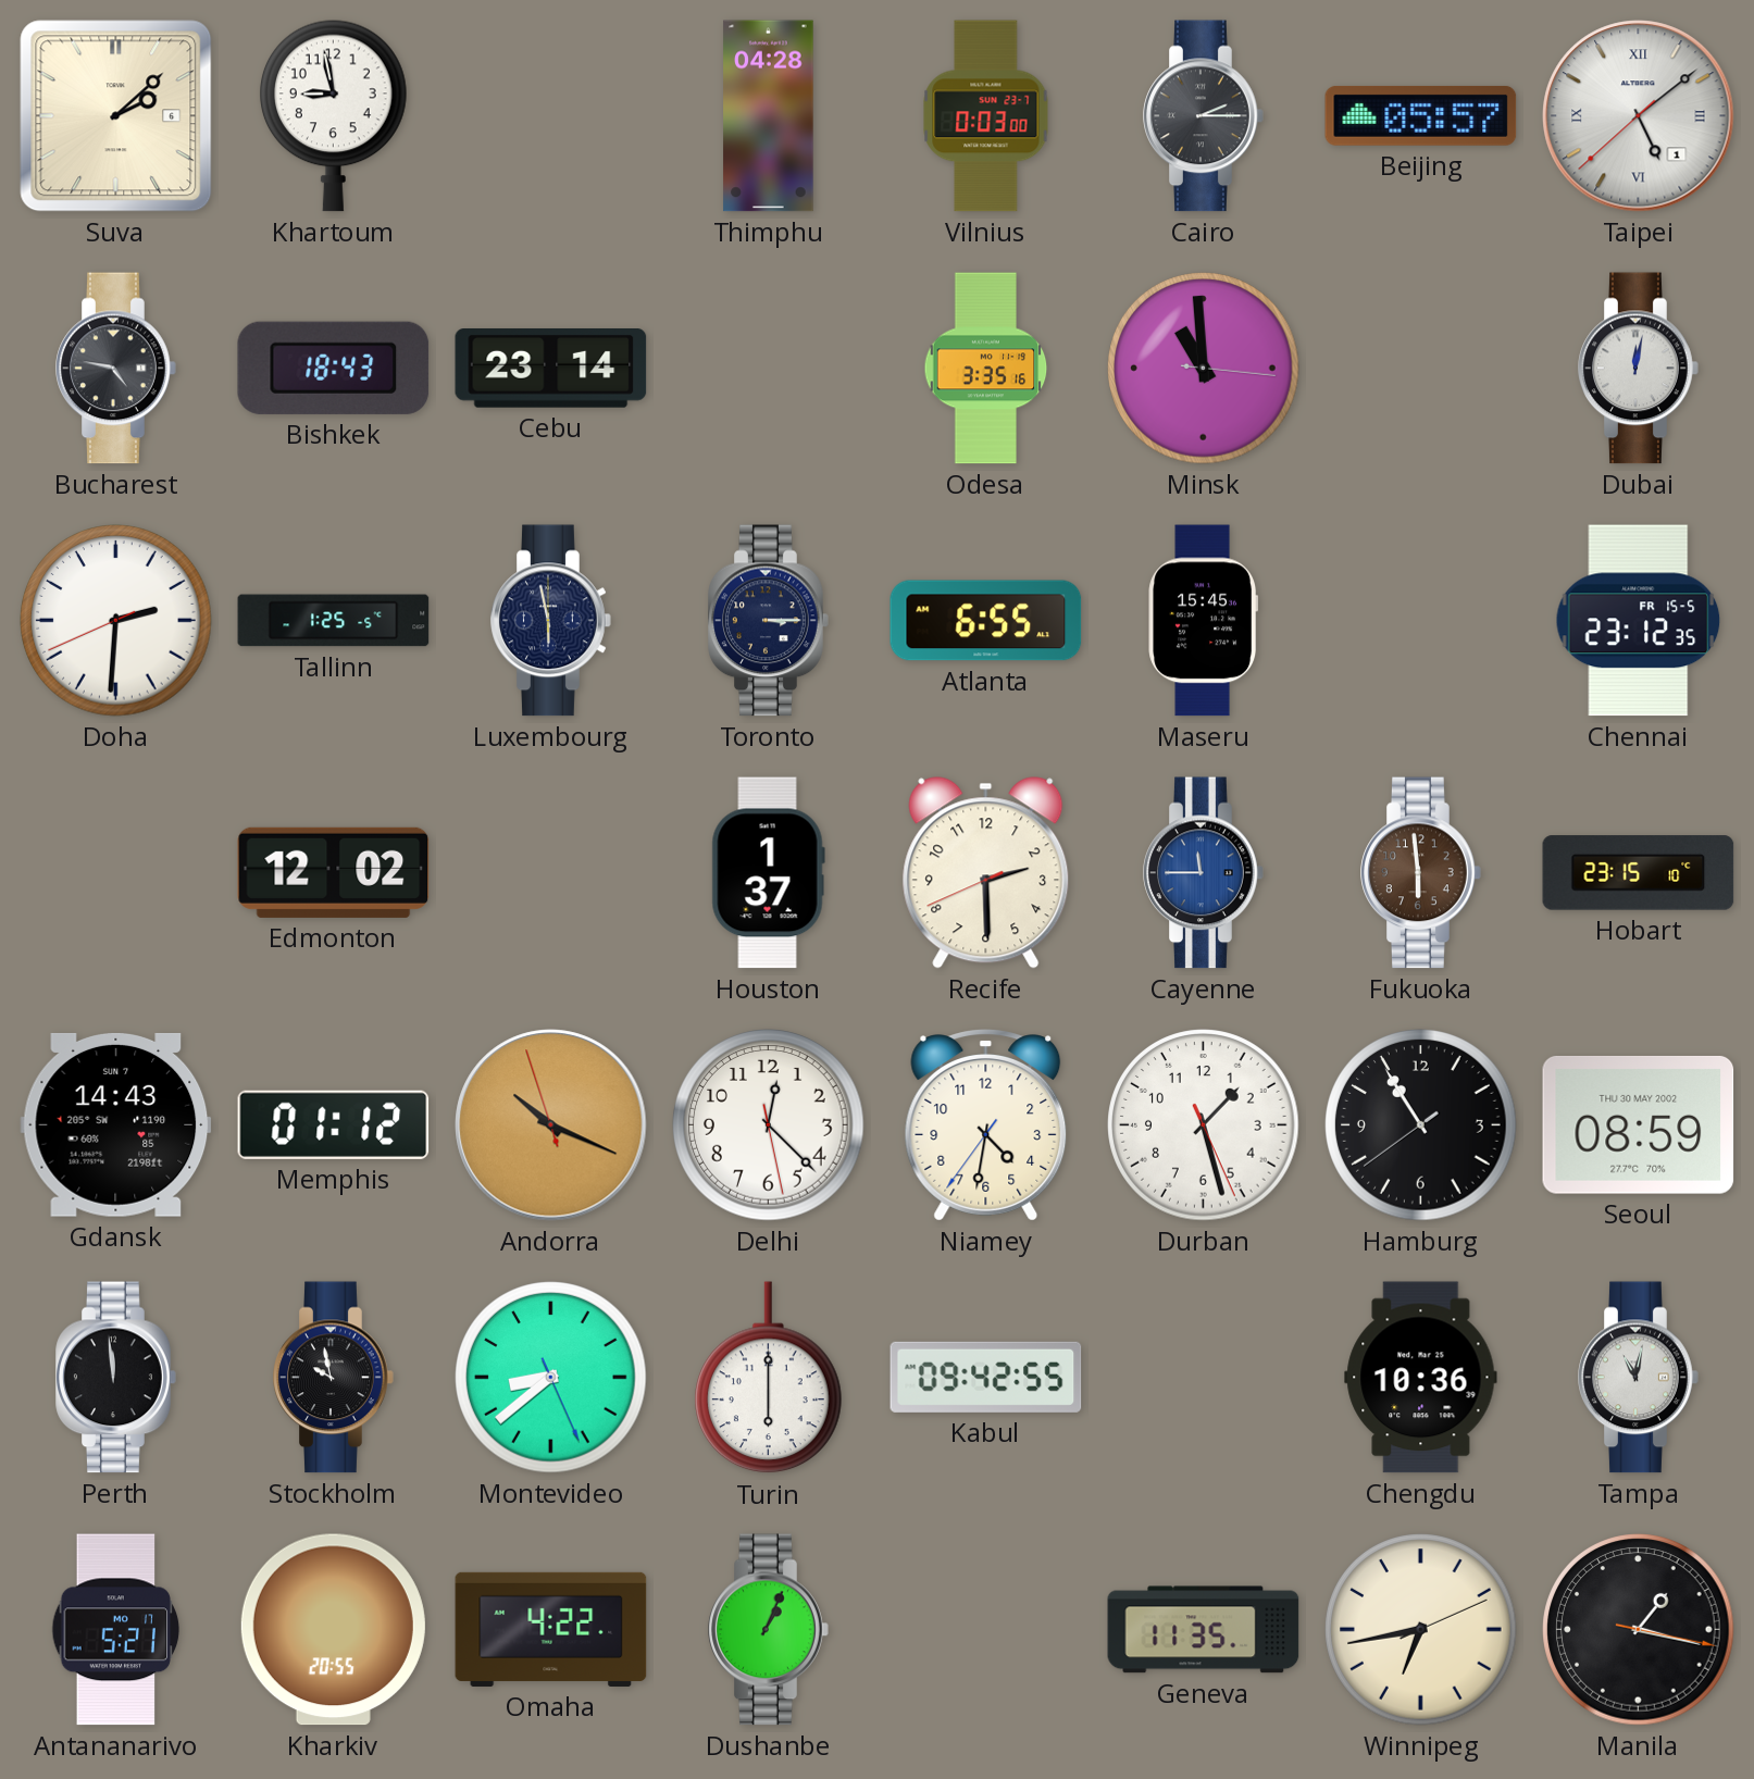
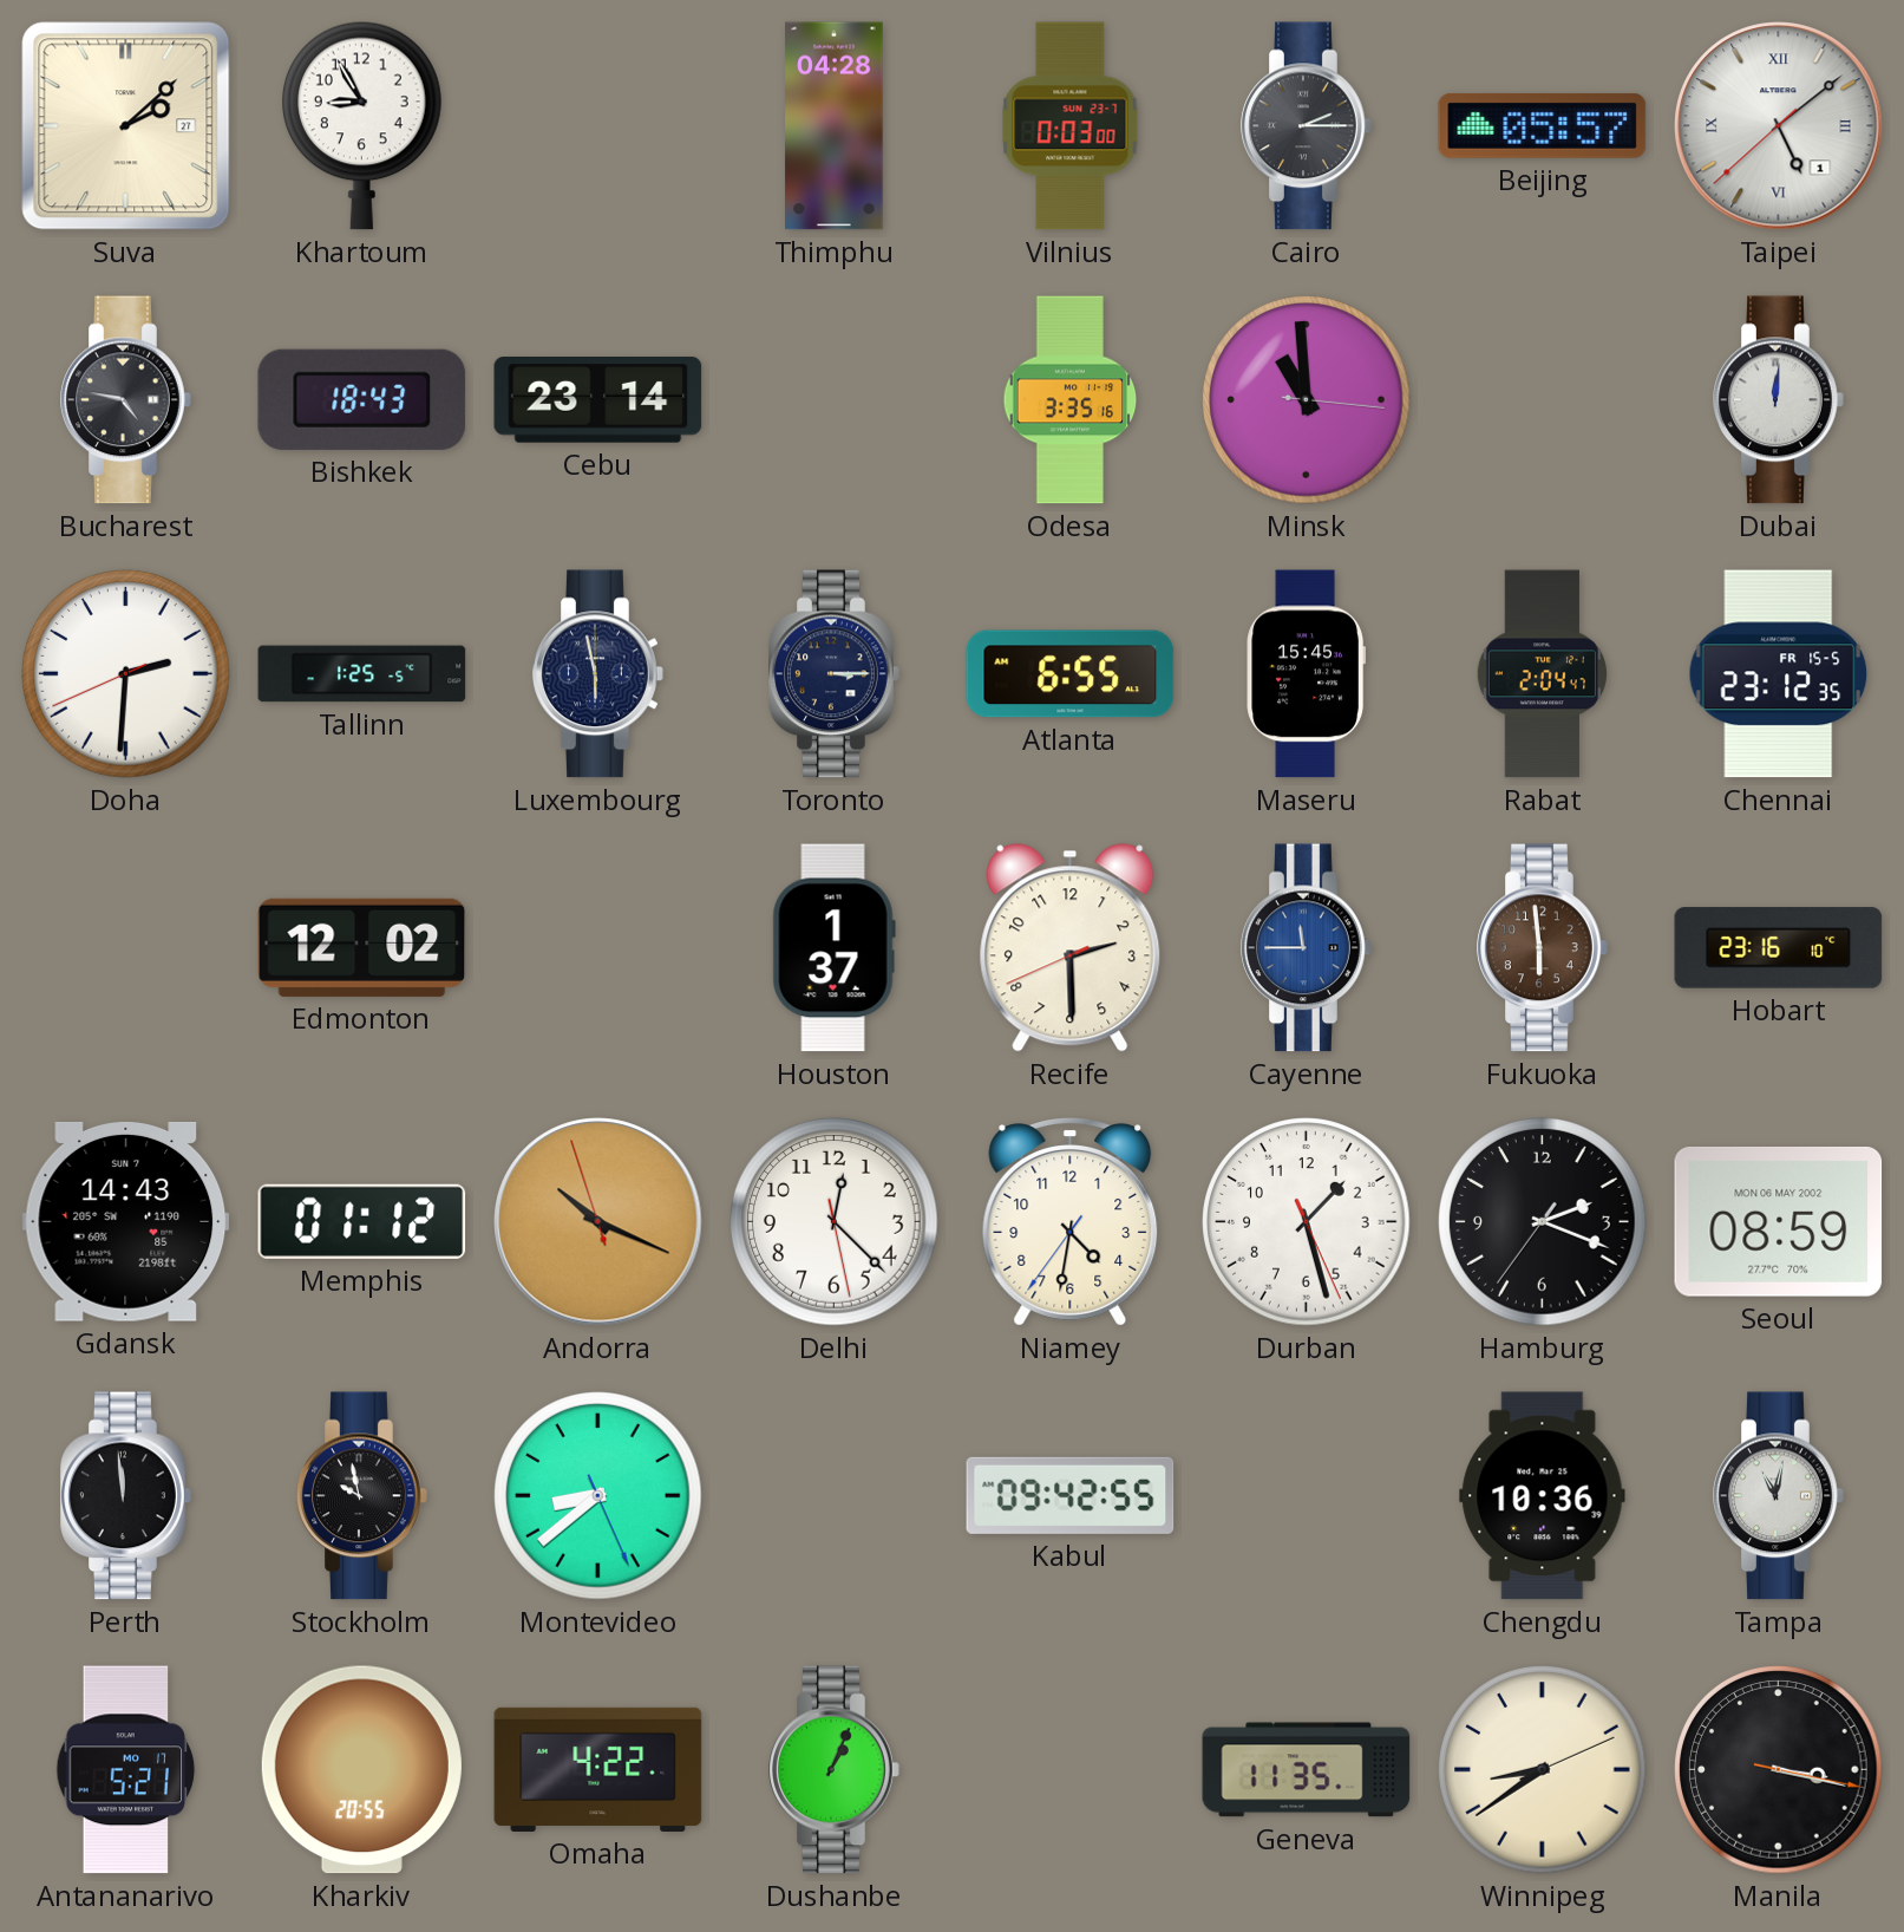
Suva date: 6 -> 27 (126, 126)
Khartoum: 8:58 -> 8:55 (362, 125)
Dubai: 12:02 -> 12:01 (1779, 400)
Rabat: none -> 2:04 (1542, 674)
Hobart: 23:15 -> 23:16 (1779, 948)
Hamburg: 10:54 -> 2:18 (1543, 1222)
Seoul date: THU 30 MAY 2002 -> MON 06 MAY 2002 (1779, 1221)
Turin: 6:00 -> none (769, 1378)
Winnipeg: 6:43 -> 8:39 (1543, 1770)
Manila: 1:17 -> 3:17 (1779, 1770)
